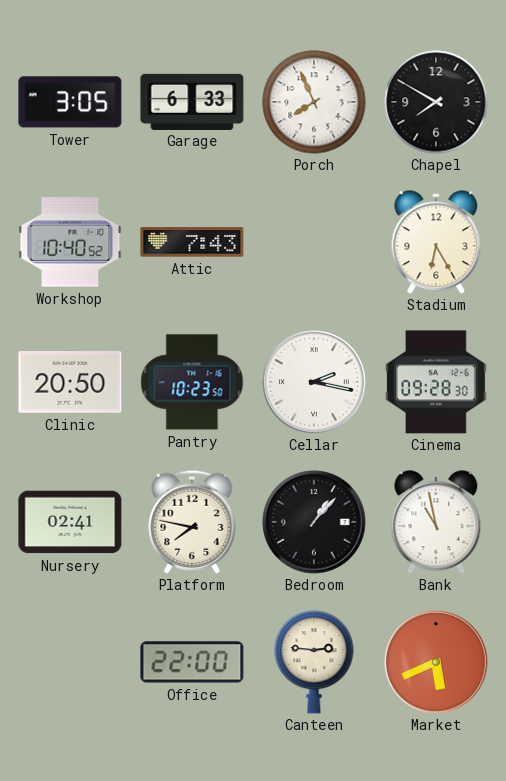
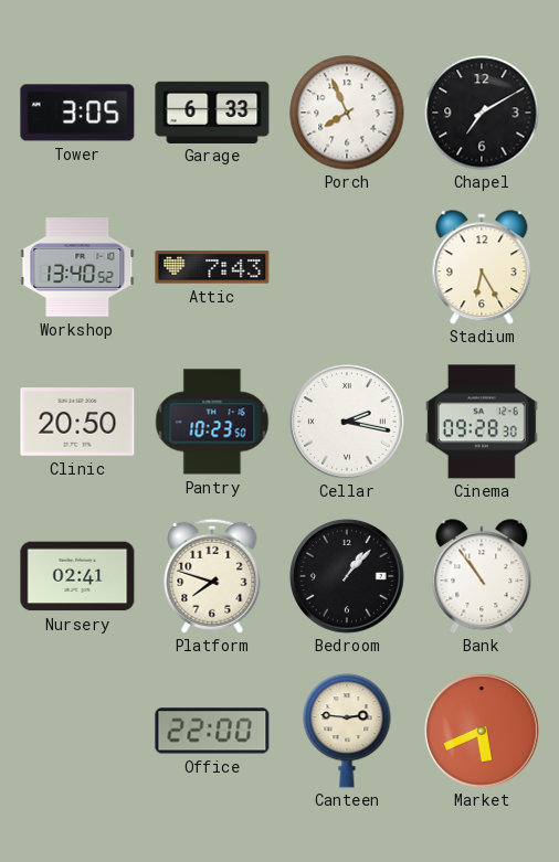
Chapel: 7:50 -> 7:10 (482, 113)
Workshop: 10:40 -> 13:40 (77, 268)
Platform: 7:47 -> 7:48 (212, 576)
Bank: 10:58 -> 10:54 (482, 576)
